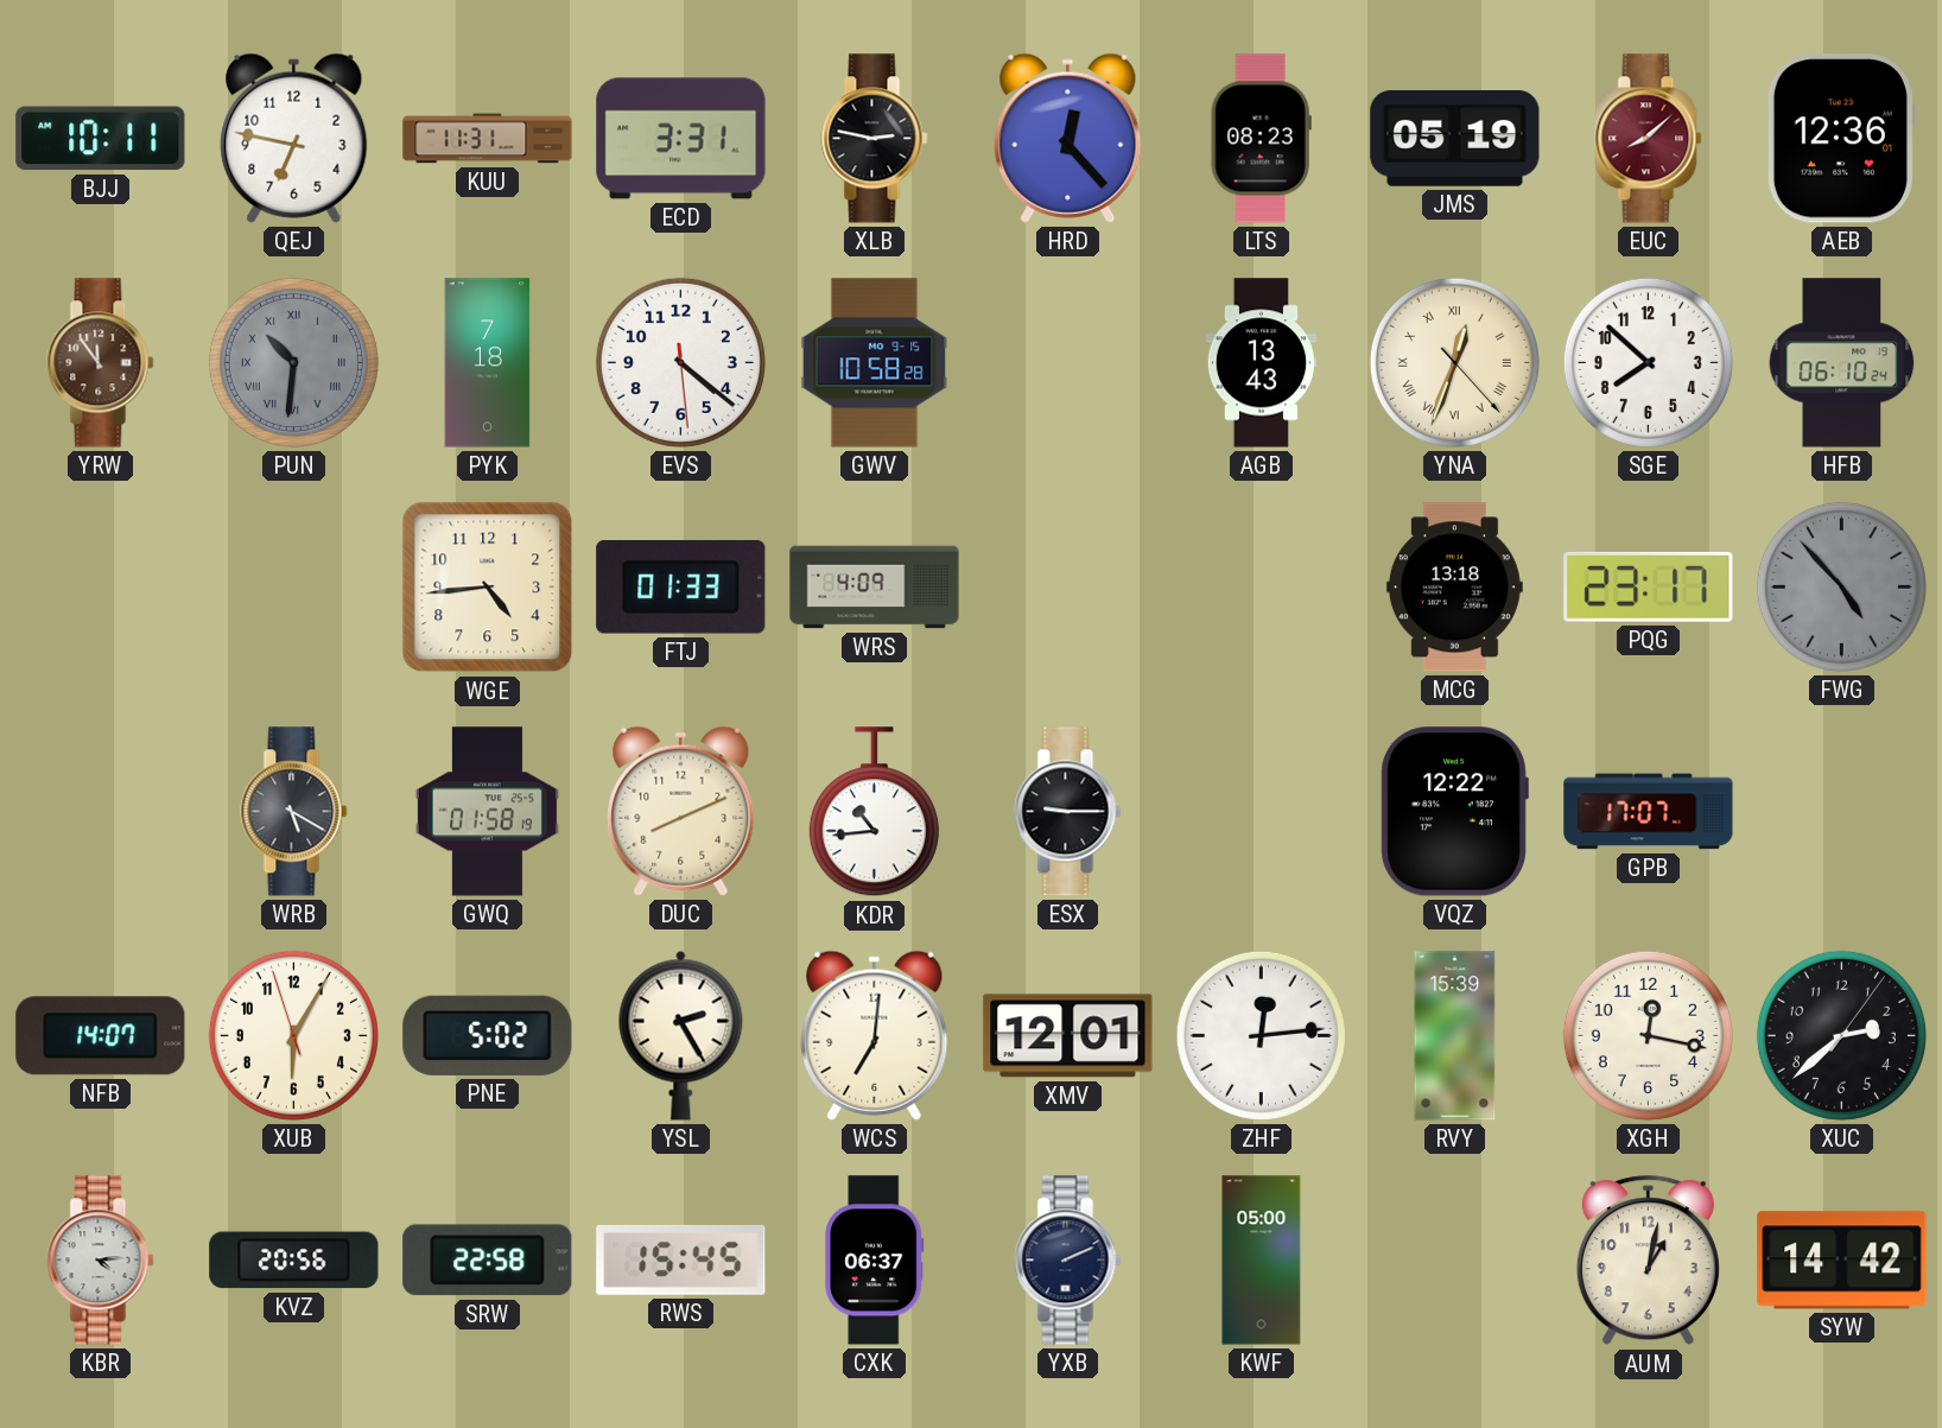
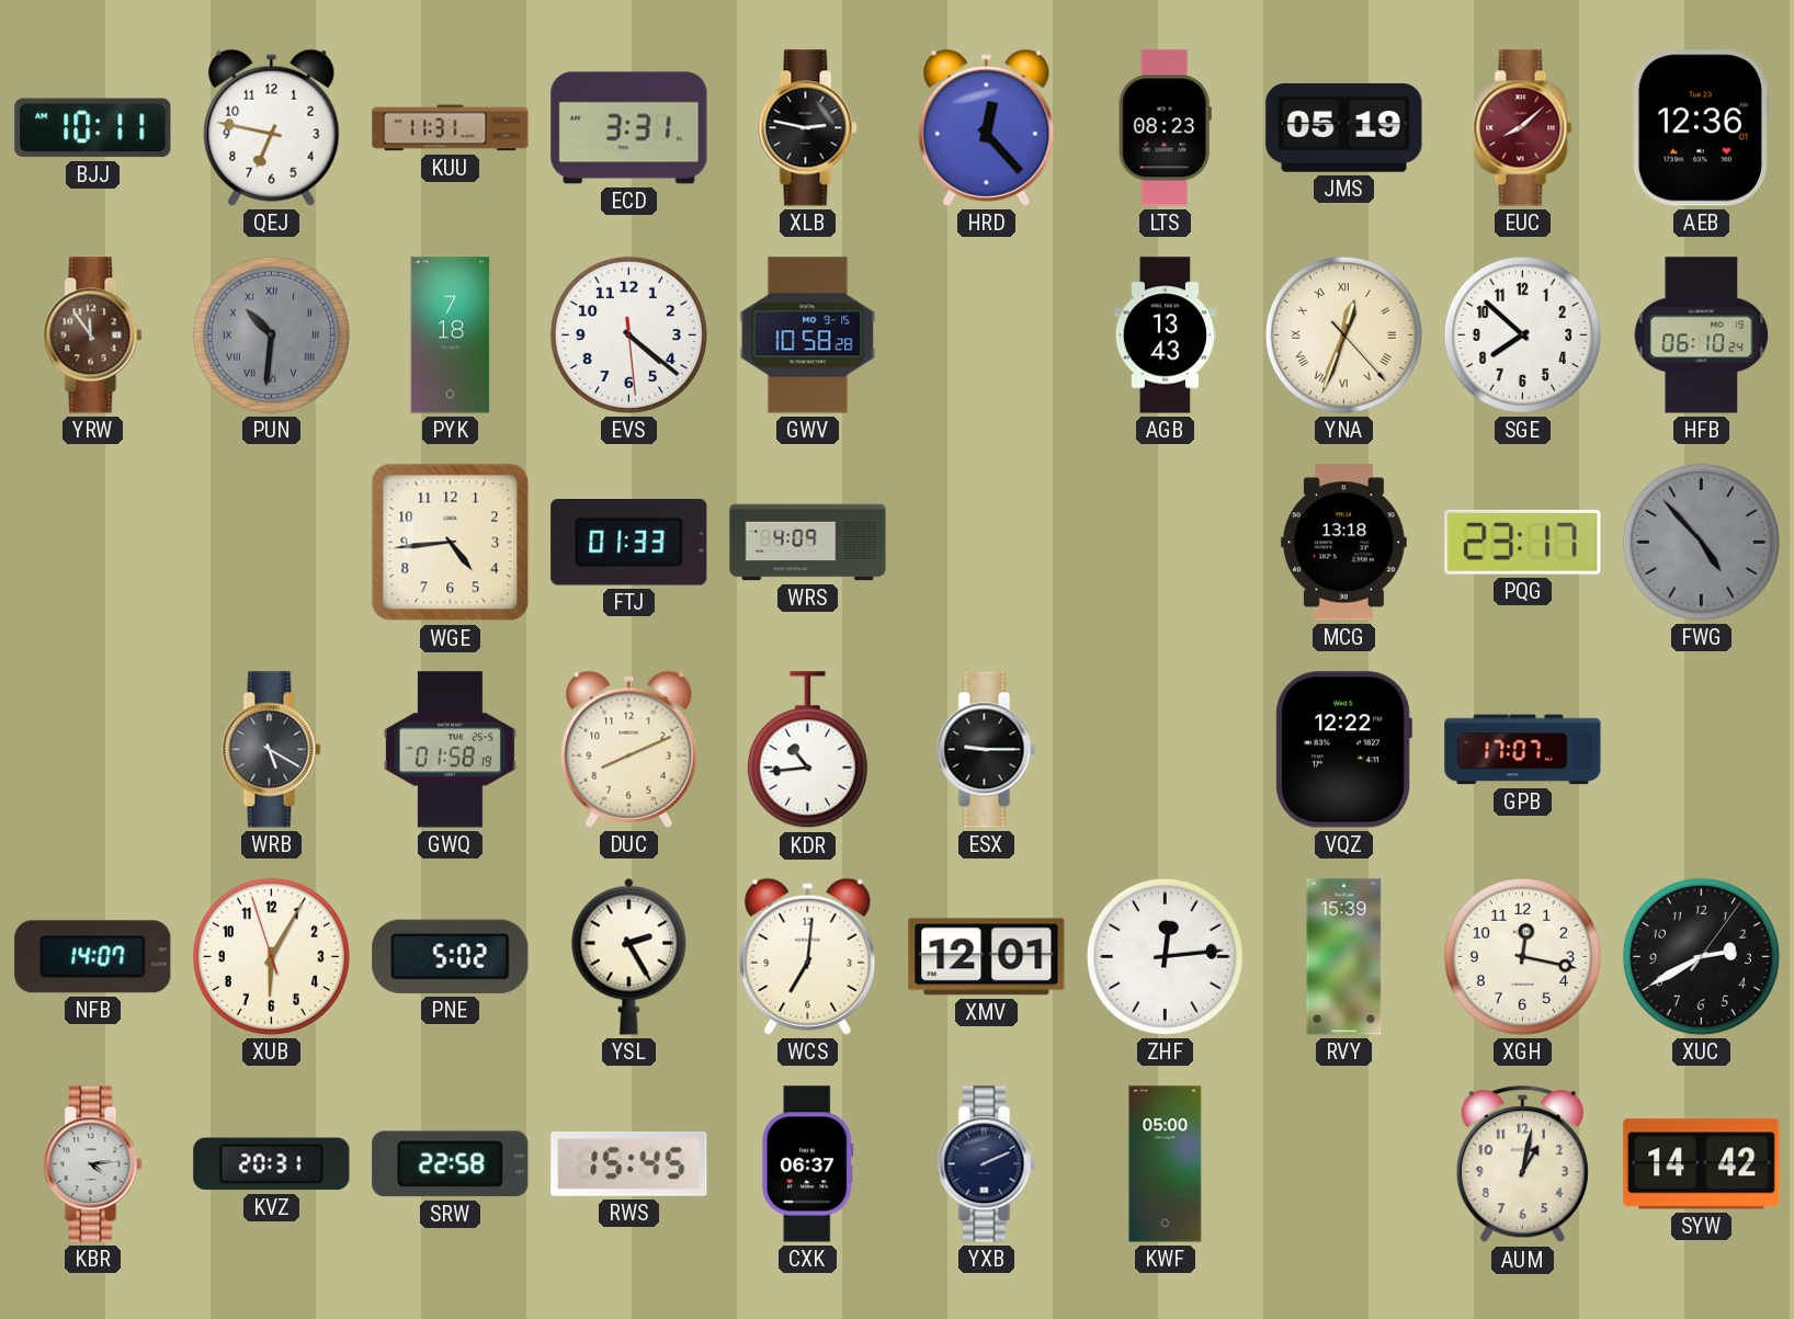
XUC: 2:38 -> 2:40 (1701, 956)
KVZ: 20:56 -> 20:31 (272, 1164)
